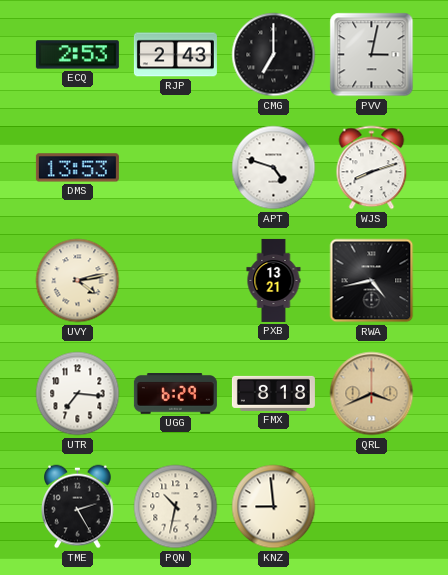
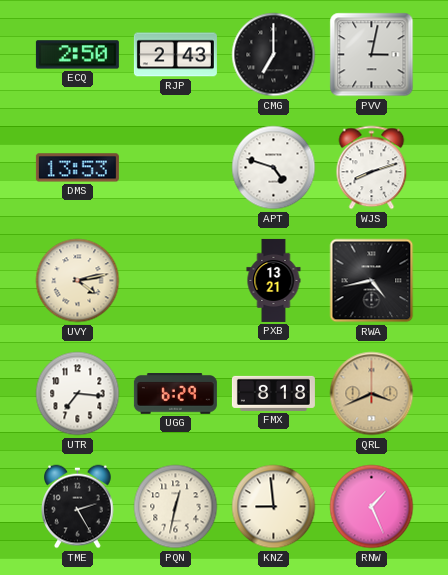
ECQ: 2:53 -> 2:50 (77, 55)
PQN: 10:32 -> 12:32 (176, 507)
RNW: none -> 1:26 (372, 507)
